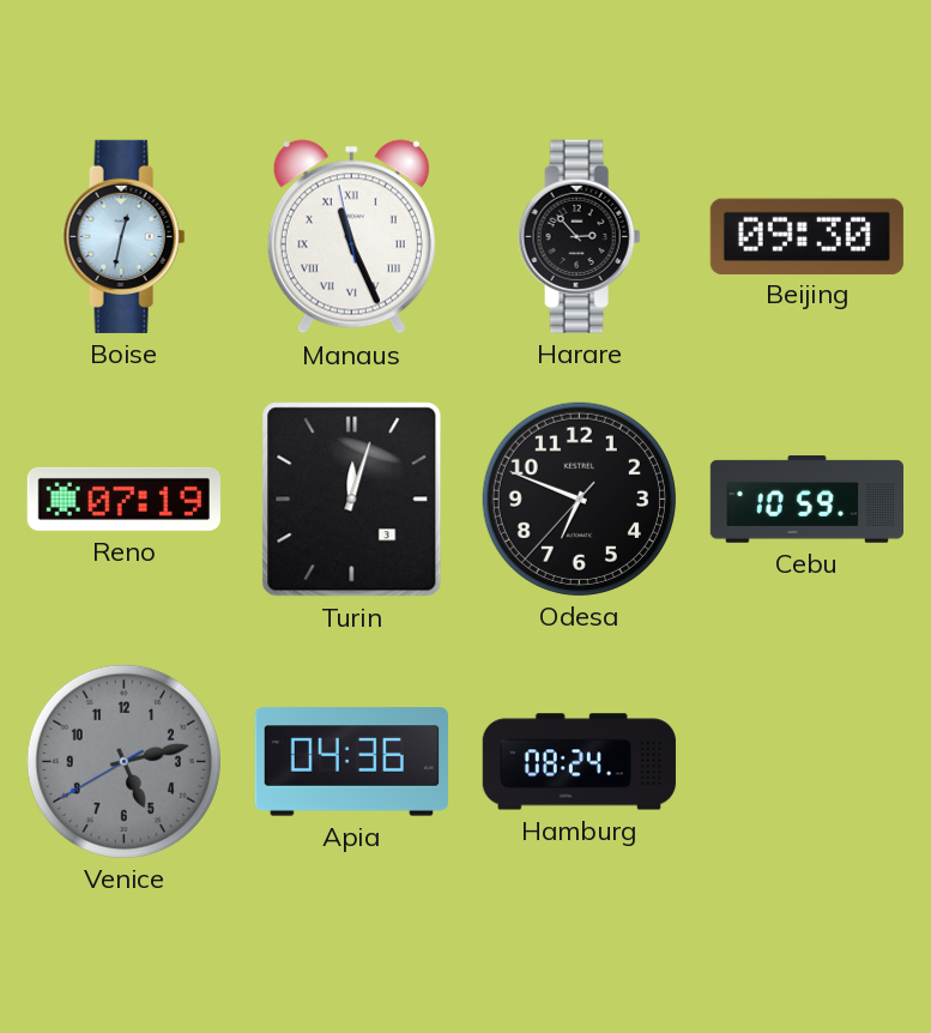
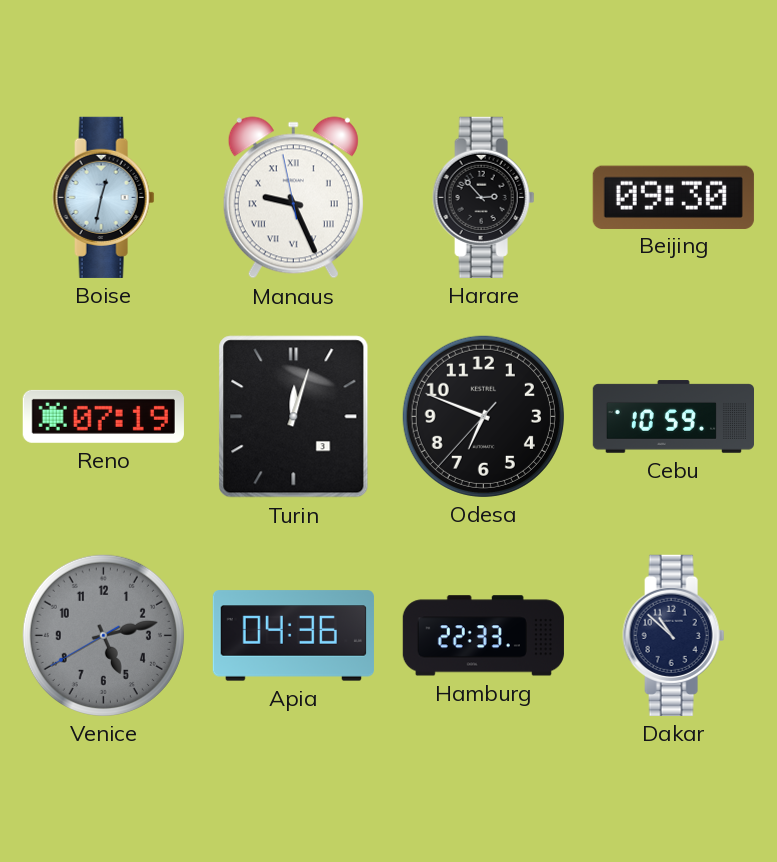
Manaus: 11:25 -> 9:25 (293, 198)
Hamburg: 08:24 -> 22:33 (483, 636)
Dakar: none -> 10:52 (674, 635)
